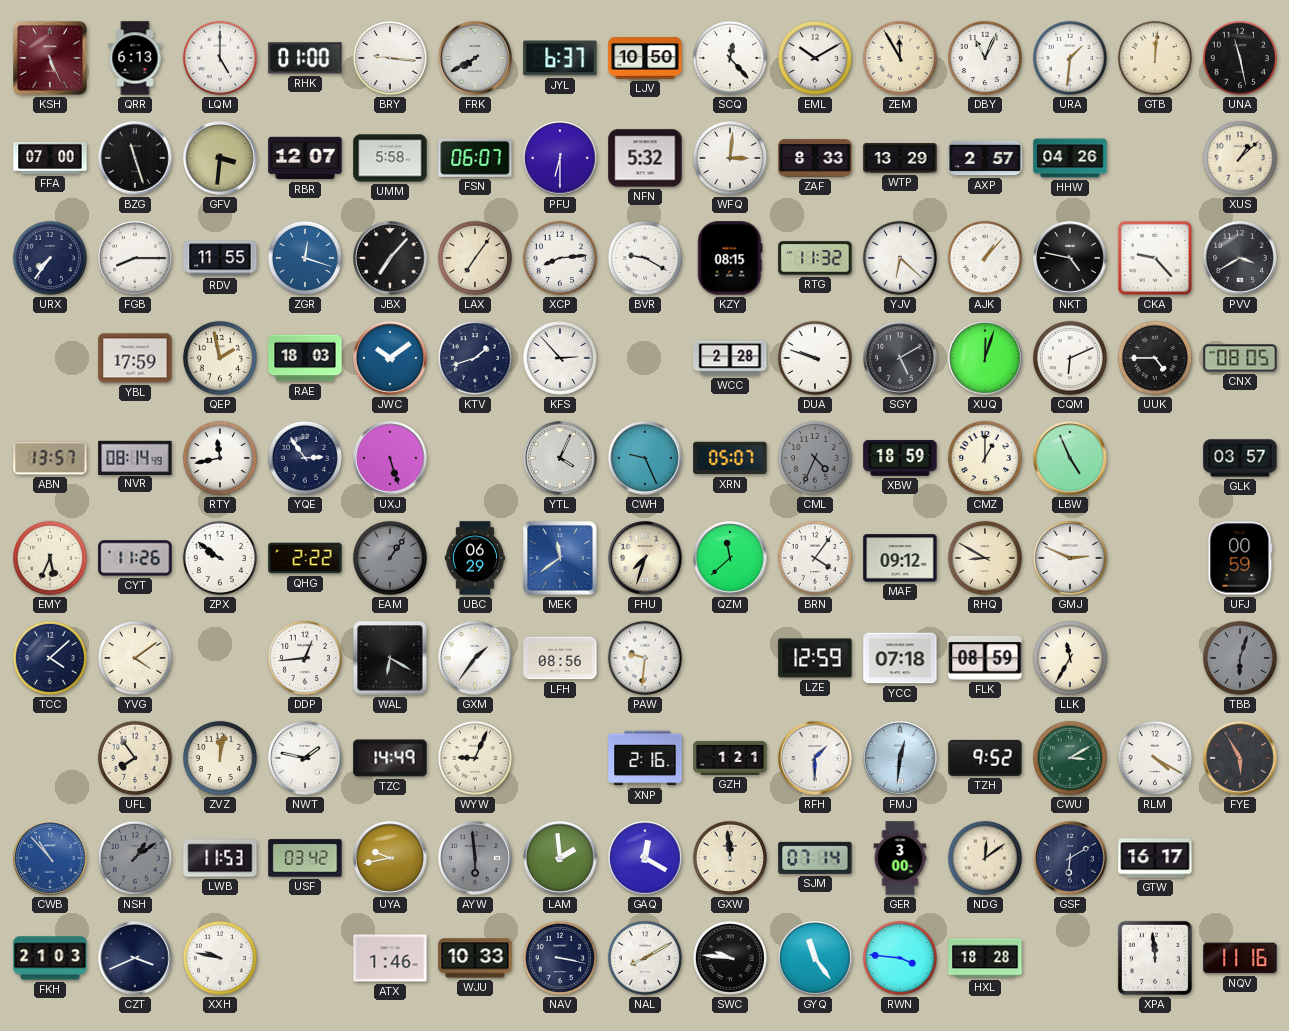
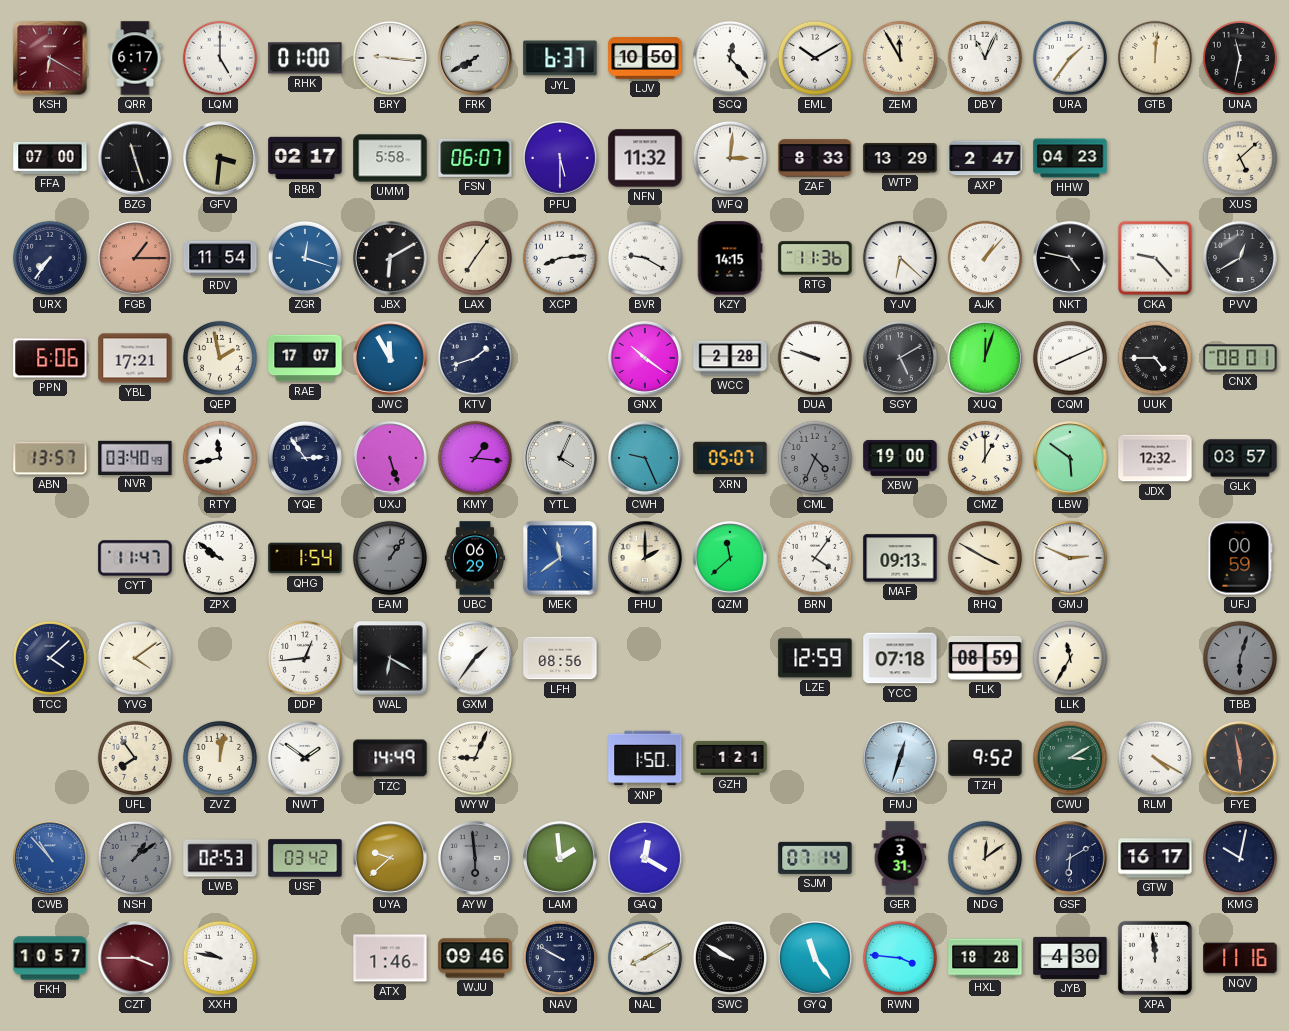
KSH: 5:26 -> 6:20 (50, 58)
QRR: 6:13 -> 6:17 (135, 58)
URA: 1:31 -> 1:36 (1070, 58)
UNA: 11:28 -> 11:32 (1240, 58)
RBR: 12:07 -> 02:17 (305, 158)
PFU: 6:30 -> 5:30 (560, 158)
NFN: 5:32 -> 11:32 (645, 158)
AXP: 2:57 -> 2:47 (985, 158)
HHW: 04:26 -> 04:23 (1070, 158)
XUS: 1:08 -> 5:08 (1240, 158)
FGB: 8:15 -> 1:15 (135, 258)
FGB dial: white -> salmon (135, 258)
RDV: 11:55 -> 11:54 (220, 258)
JBX: 7:07 -> 6:10 (390, 258)
KZY: 08:15 -> 14:15 (730, 258)
RTG: 11:32 -> 11:36 (815, 258)
PVV: 3:40 -> 12:40 (1240, 258)
PPN: none -> 6:06 (50, 358)
YBL: 17:59 -> 17:21 (135, 358)
RAE: 18:03 -> 17:07 (305, 358)
JWC: 10:09 -> 11:55 (390, 358)
KFS: 2:53 -> none (560, 358)
GNX: none -> 10:21 (645, 358)
CQM: 6:11 -> 8:11 (1070, 358)
CNX: 08:05 -> 08:01 (1240, 358)
NVR: 08:14 -> 03:40 (135, 457)
KMY: none -> 1:16 (475, 458)
XBW: 18:59 -> 19:00 (900, 458)
LBW: 4:56 -> 5:51 (1070, 458)
JDX: none -> 12:32 (1155, 458)
EMY: 5:34 -> none (50, 558)
CYT: 11:26 -> 11:47 (135, 558)
QHG: 2:22 -> 1:54 (305, 558)
FHU: 7:33 -> 2:00 (645, 558)
MAF: 09:12 -> 09:13 (900, 558)
RHQ: 8:50 -> 3:50 (985, 558)
PAW: 9:31 -> none (645, 658)
NWT: 1:47 -> 1:51 (305, 758)
XNP: 2:16 -> 1:50 (645, 758)
RFH: 1:30 -> none (815, 758)
FMJ: 12:31 -> 12:33 (900, 758)
FYE: 5:55 -> 5:58 (1240, 758)
LWB: 11:53 -> 02:53 (220, 858)
UYA: 9:43 -> 9:38 (390, 858)
GXW: 11:59 -> none (730, 858)
GER: 3:00 -> 3:31 (900, 858)
KMG: none -> 10:02 (1240, 858)
FKH: 21:03 -> 10:57 (50, 958)
CZT: 3:41 -> 3:45 (135, 958)
CZT dial: navy -> burgundy (135, 958)
WJU: 10:33 -> 09:46 (475, 958)
NAV: 3:17 -> 9:50 (560, 958)
SWC: 9:46 -> 9:50 (730, 958)
JYB: none -> 4:30 (1070, 958)
